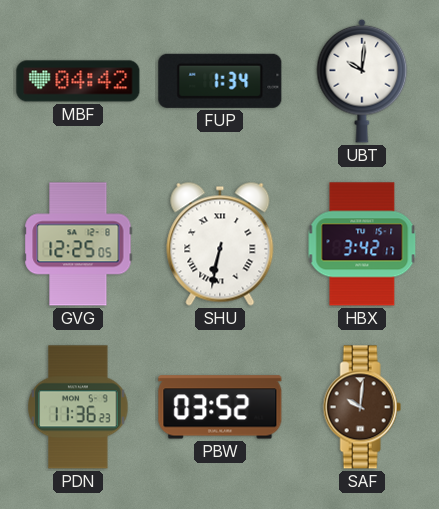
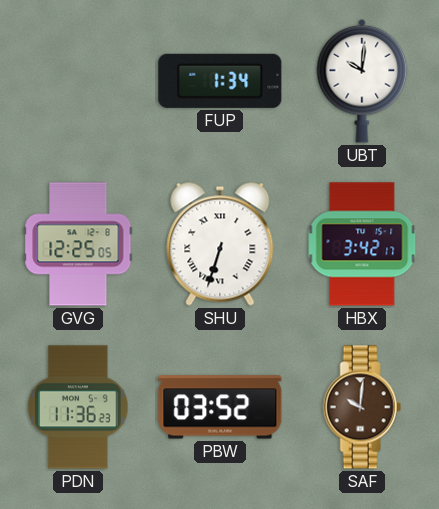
MBF: 04:42 -> none (78, 81)
SHU: 6:32 -> 6:33 (220, 244)
